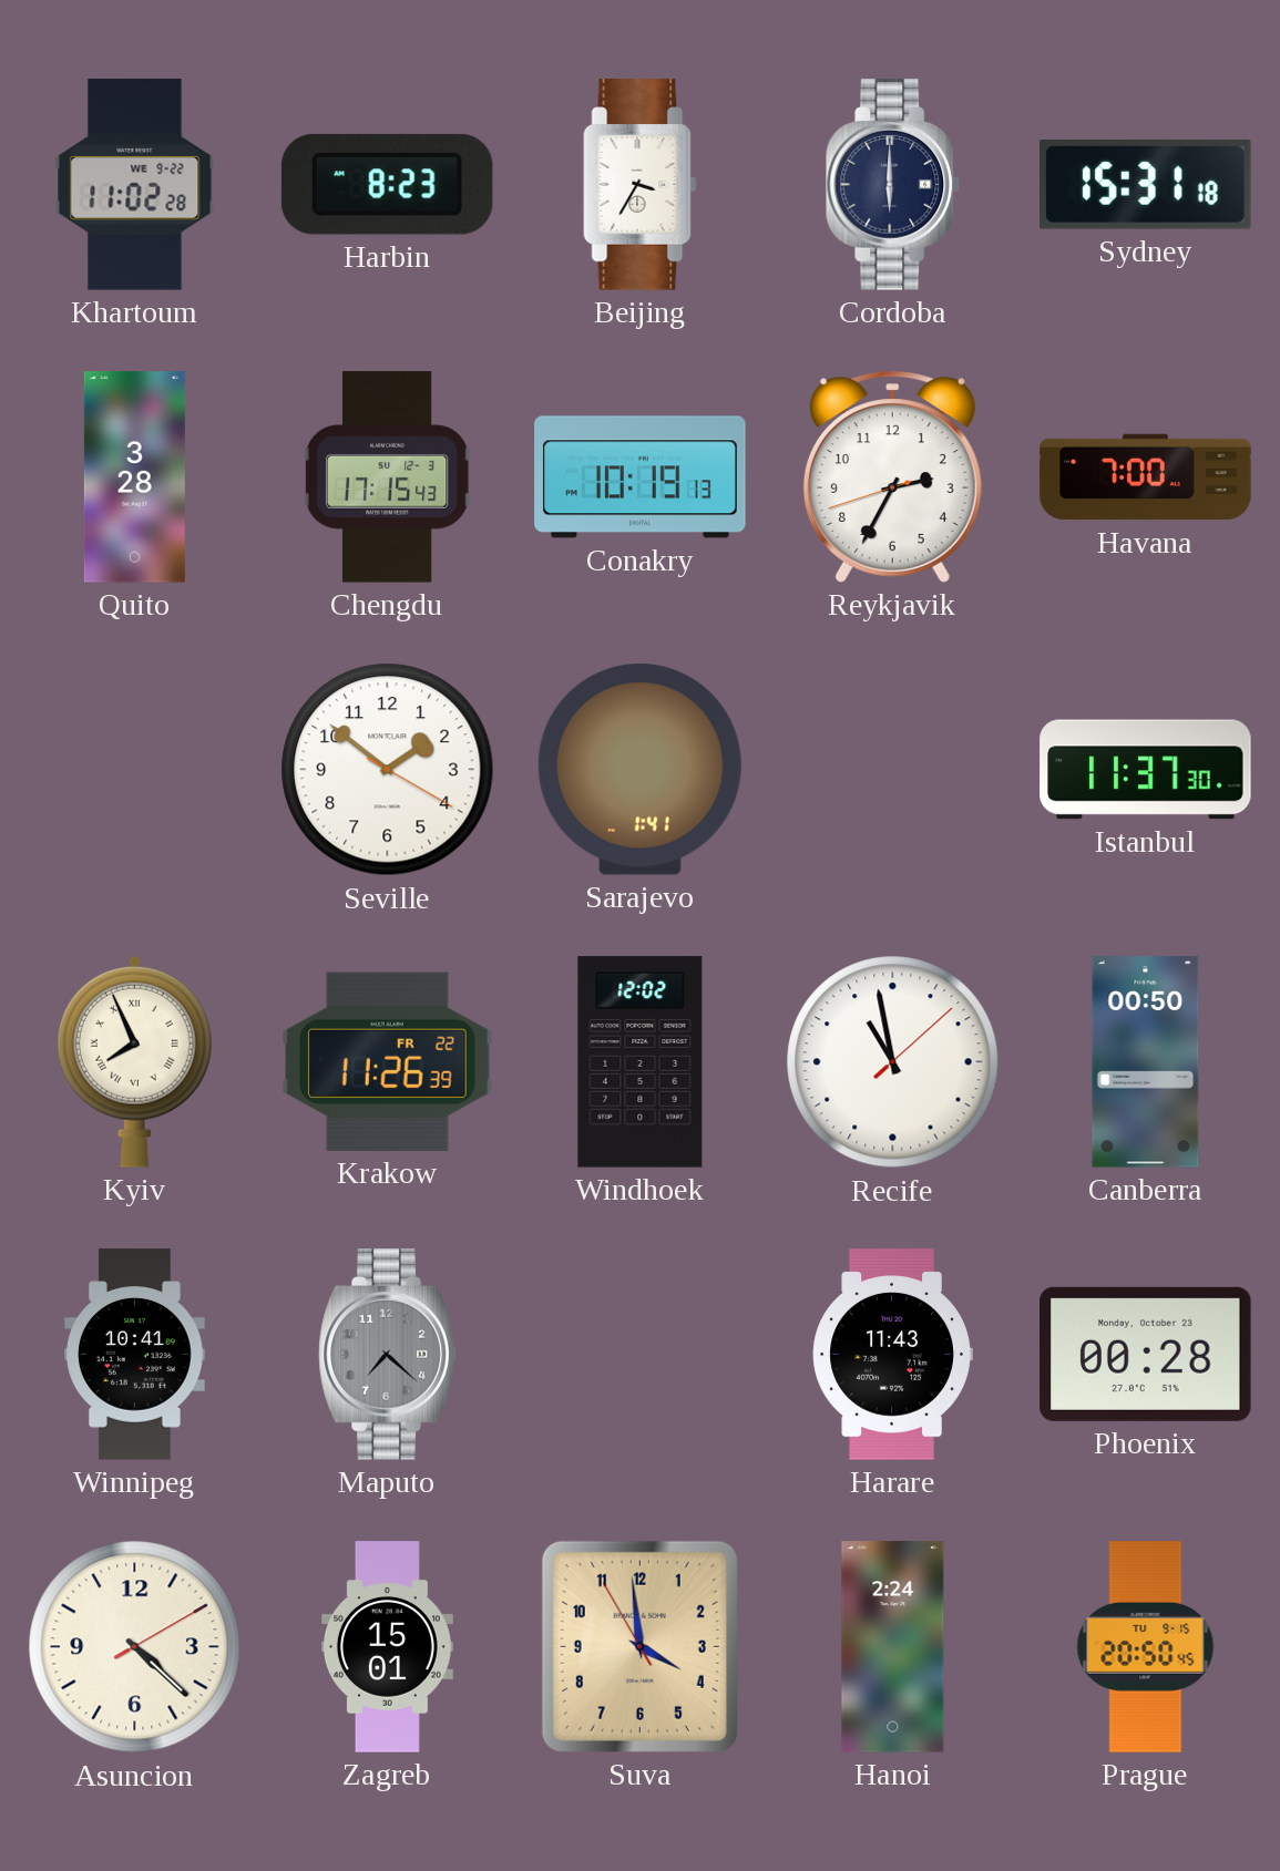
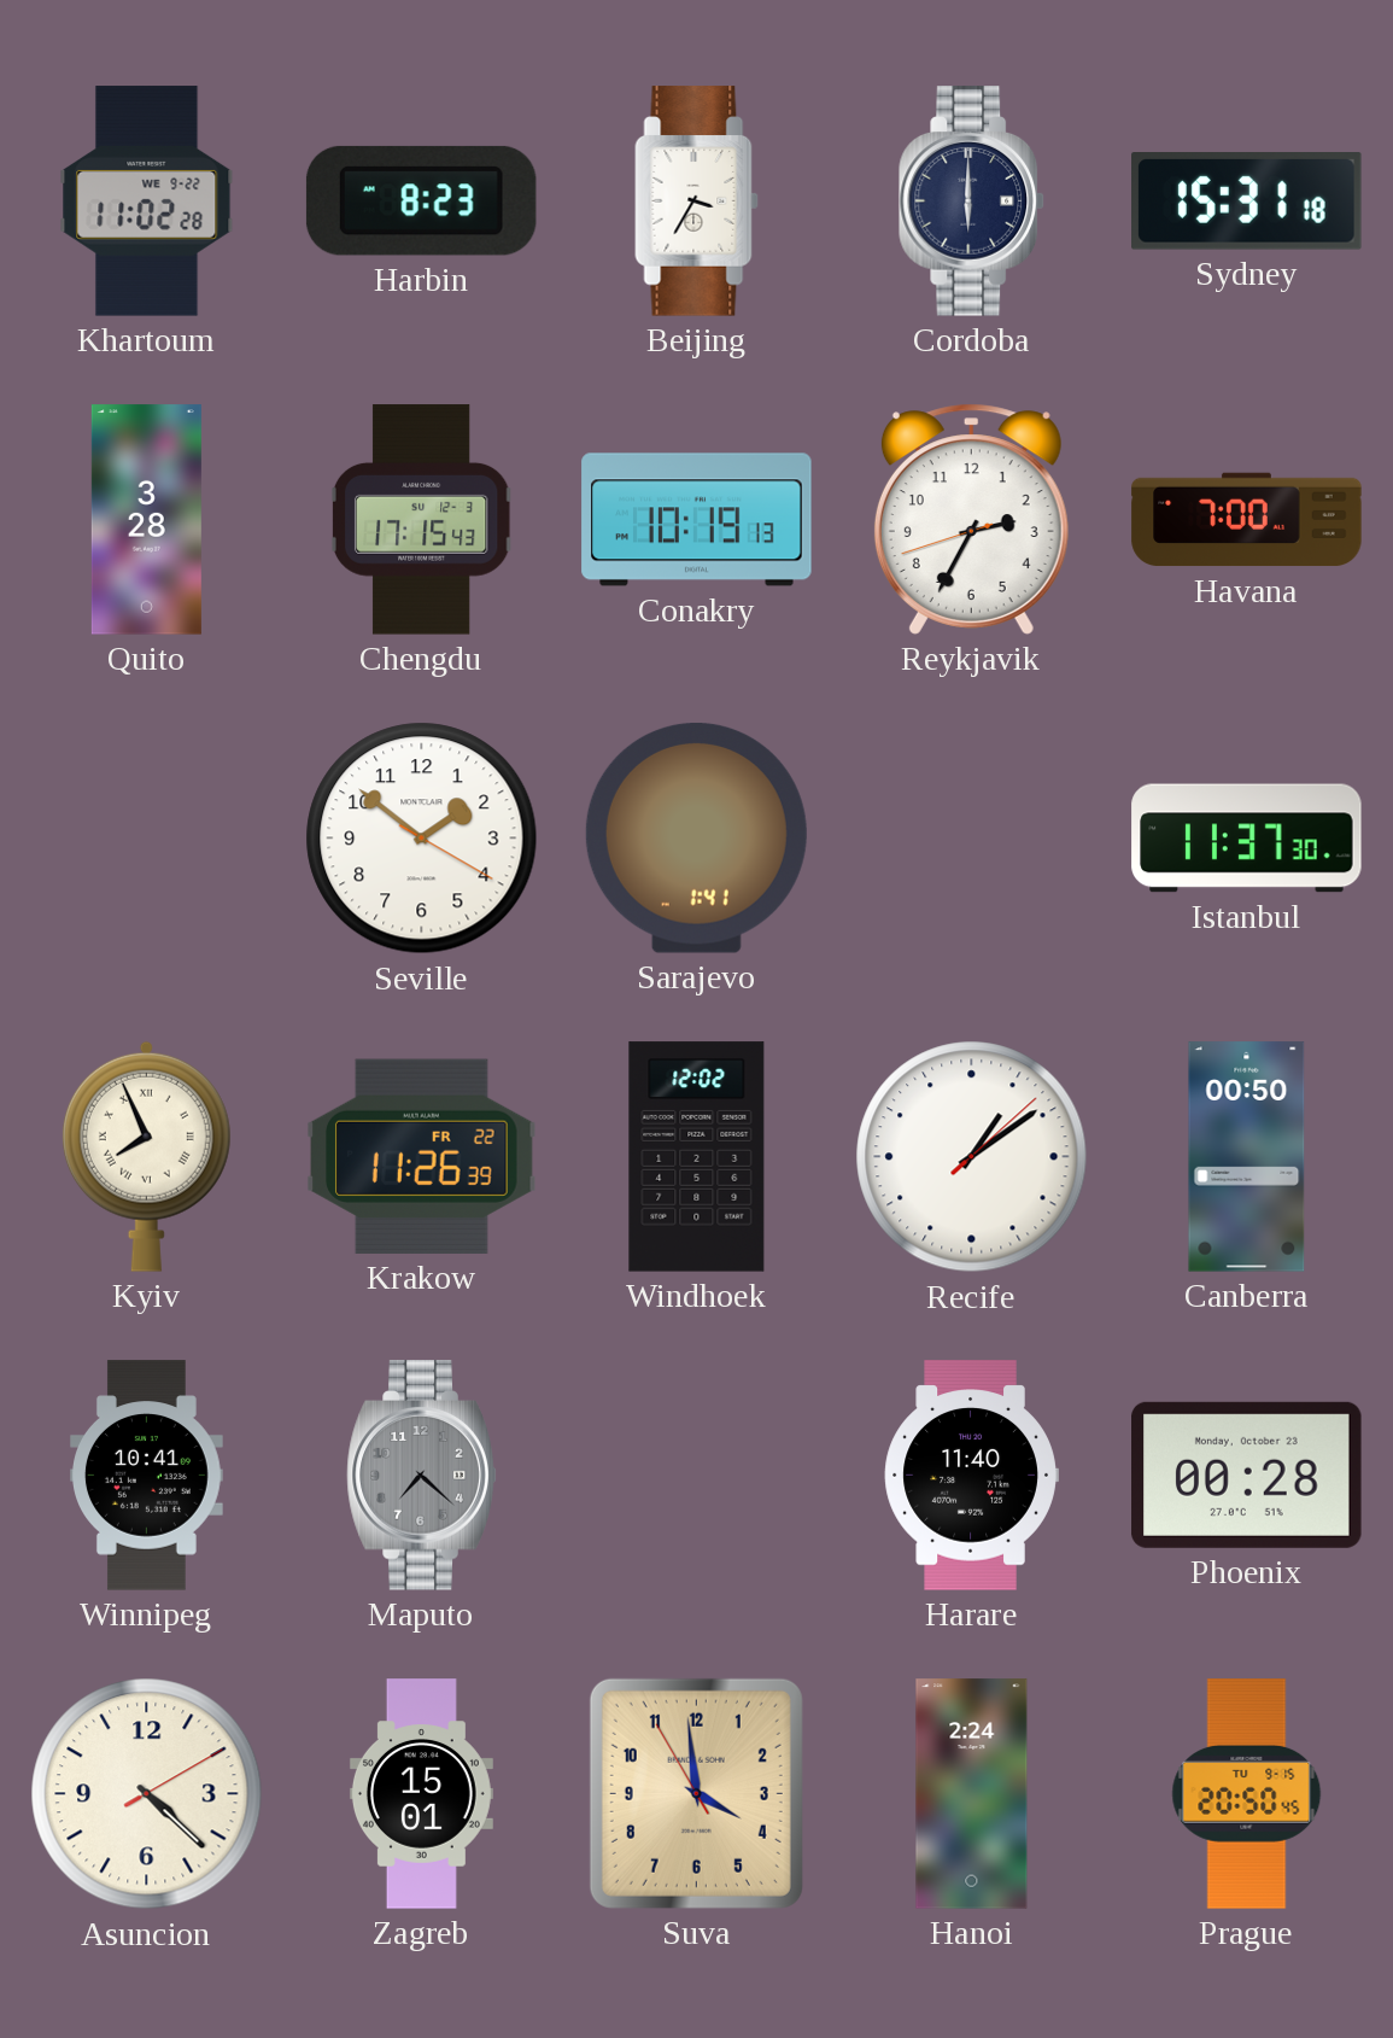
Recife: 10:58 -> 1:09 (972, 1157)
Harare: 11:43 -> 11:40 (971, 1476)
